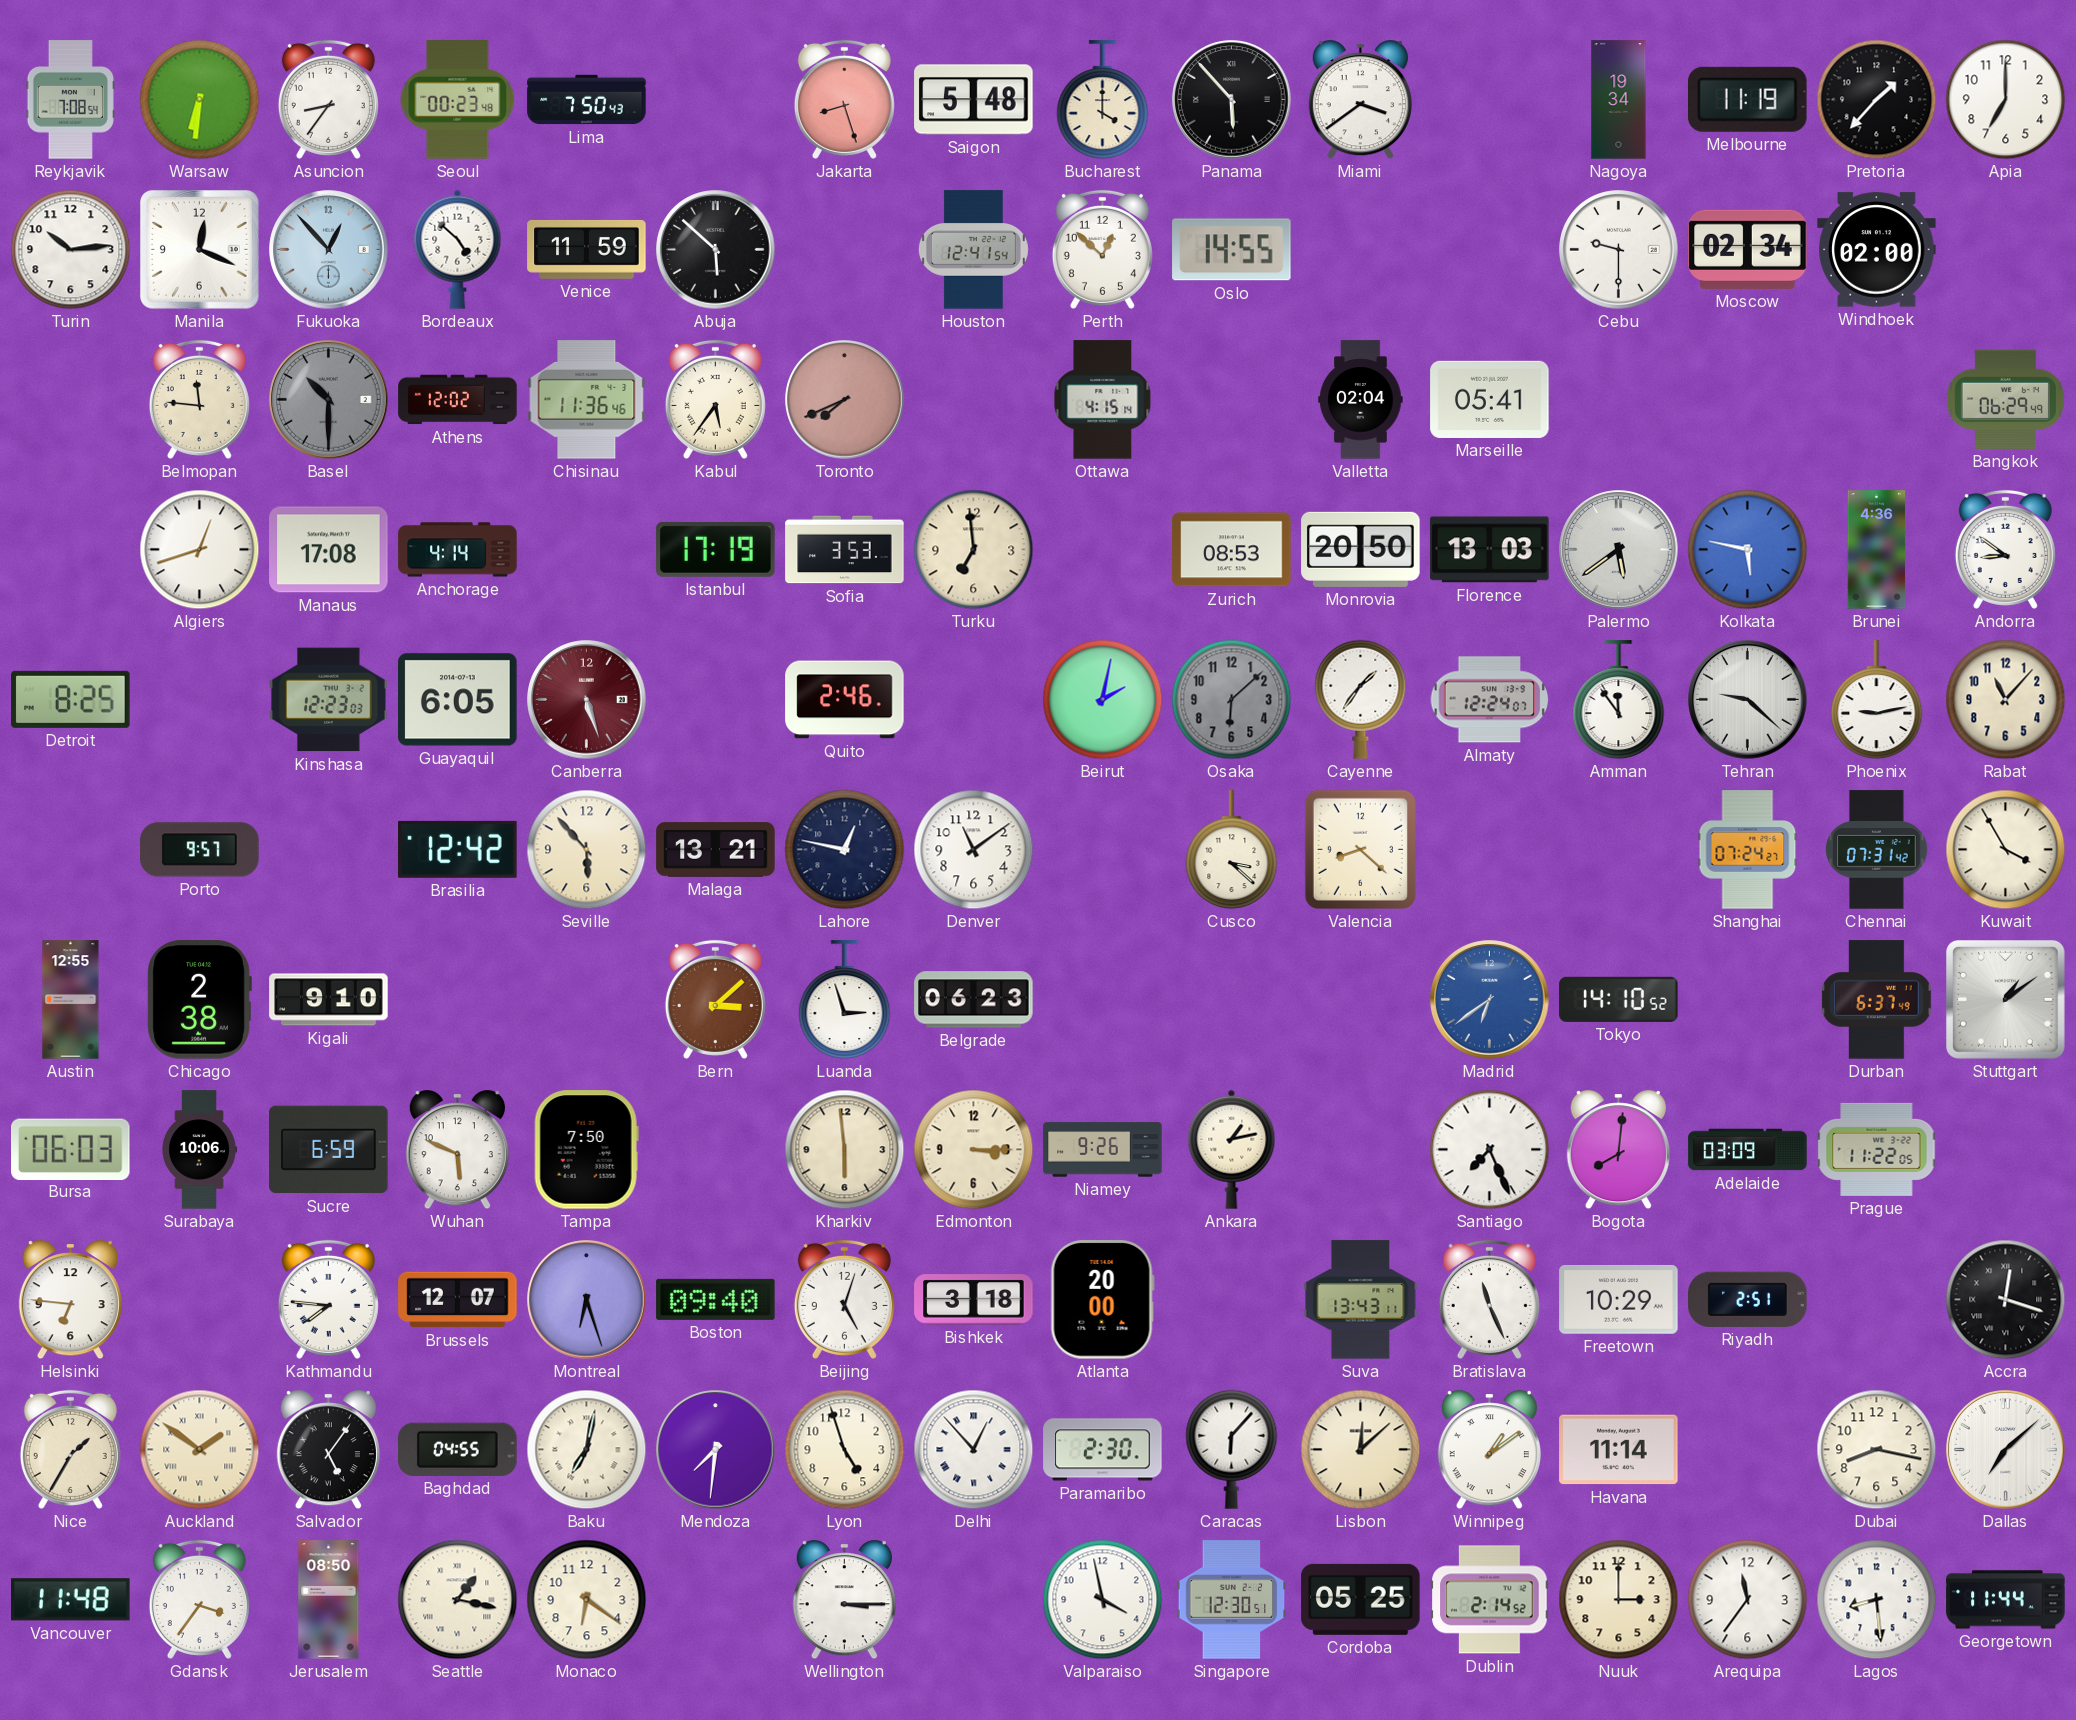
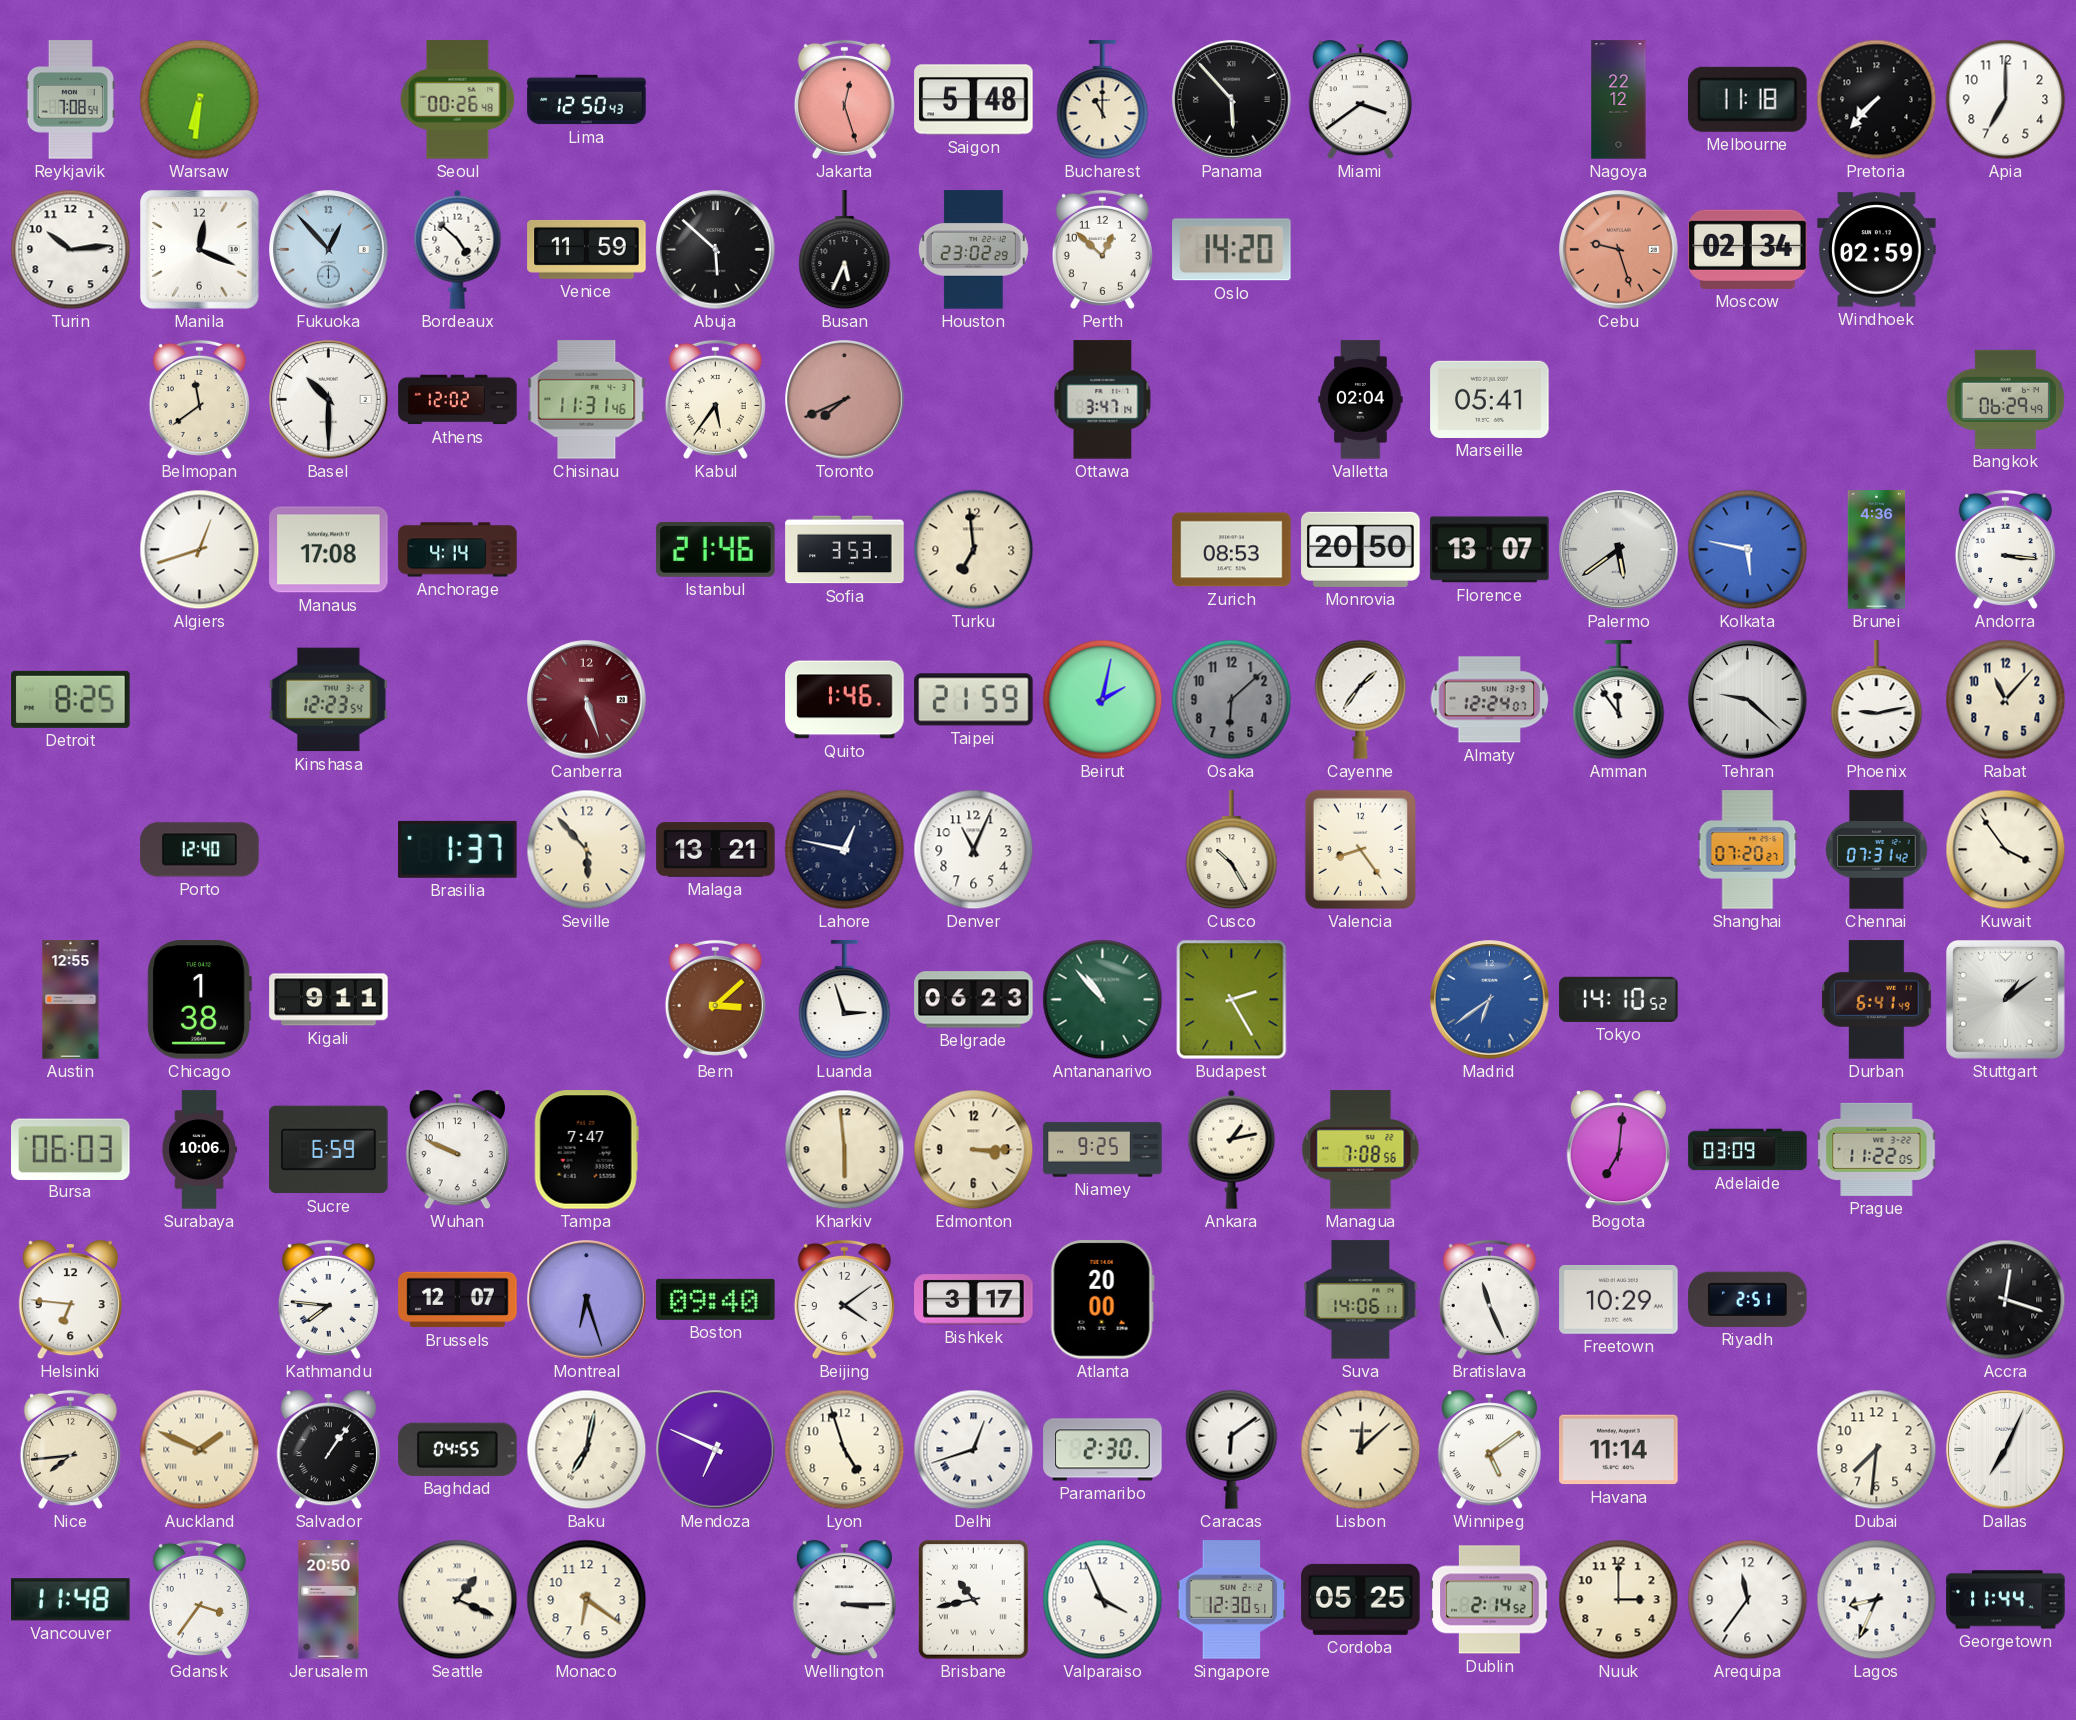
Asuncion: 8:36 -> none (328, 99)
Seoul: 00:23 -> 00:26 (458, 100)
Lima: 7:50 -> 12:50 (587, 100)
Jakarta: 8:27 -> 12:27 (844, 99)
Bucharest: 4:00 -> 11:00 (1103, 100)
Nagoya: 19:34 -> 22:12 (1619, 100)
Melbourne: 11:19 -> 11:18 (1748, 99)
Pretoria: 1:37 -> 7:37 (1877, 100)
Busan: none -> 5:34 (845, 250)
Houston: 12:41 -> 23:02 (973, 250)
Oslo: 14:55 -> 14:20 (1232, 250)
Cebu: 9:30 -> 9:27 (1619, 250)
Cebu dial: white -> salmon (1619, 250)
Windhoek: 02:00 -> 02:59 (1877, 250)
Belmopan: 11:46 -> 11:39 (199, 399)
Basel dial: grey -> white (329, 400)
Chisinau: 11:36 -> 11:31 (587, 400)
Ottawa: 4:15 -> 3:47 (1103, 400)
Istanbul: 17:19 -> 21:46 (716, 549)
Florence: 13:03 -> 13:07 (1490, 550)
Andorra: 8:51 -> 3:16 (2005, 549)
Kinshasa: 12:23:03 -> 12:23:54 (329, 700)
Guayaquil: 6:05 -> none (458, 700)
Quito: 2:46 -> 1:46 (845, 700)
Taipei: none -> 21:59 (974, 700)
Porto: 9:57 -> 12:40 (200, 850)
Brasilia: 12:42 -> 1:37 (458, 849)
Denver: 11:09 -> 11:04 (974, 850)
Cusco: 3:22 -> 10:25 (1232, 850)
Valencia: 8:22 -> 8:24 (1360, 849)
Shanghai: 07:24 -> 07:20 (1748, 850)
Kuwait: 3:55 -> 3:54 (2006, 850)
Chicago: 2:38 -> 1:38 (199, 1000)
Kigali: 9:10 -> 9:11 (329, 1000)
Antananarivo: none -> 10:53 (1103, 1000)
Budapest: none -> 2:25 (1232, 1000)
Durban: 6:37 -> 6:41 (1877, 1000)
Wuhan: 5:49 -> 9:49 (457, 1150)
Tampa: 7:50 -> 7:47 (586, 1150)
Niamey: 9:26 -> 9:25 (1103, 1150)
Managua: none -> 7:08 (1361, 1150)
Santiago: 7:26 -> none (1490, 1150)
Bogota: 8:01 -> 7:01 (1618, 1150)
Beijing: 5:03 -> 4:09 (844, 1299)
Bishkek: 3:18 -> 3:17 (974, 1300)
Suva: 13:43 -> 14:06 (1361, 1300)
Nice: 1:35 -> 7:44 (70, 1449)
Auckland: 1:51 -> 1:49 (200, 1450)
Salvador: 5:06 -> 1:06 (328, 1450)
Mendoza: 7:31 -> 6:49 (716, 1450)
Delhi: 12:53 -> 12:42 (974, 1450)
Caracas: 6:07 -> 6:09 (1232, 1449)
Winnipeg: 1:09 -> 5:09 (1489, 1450)
Dubai: 8:17 -> 7:31 (1877, 1450)
Dallas: 7:08 -> 7:04 (2006, 1450)
Jerusalem: 08:50 -> 20:50 (329, 1600)
Seattle: 1:17 -> 1:19 (458, 1600)
Brisbane: none -> 10:43 (974, 1600)
Valparaiso: 3:58 -> 3:56 (1103, 1600)
Lagos: 8:29 -> 8:34 (1877, 1600)
